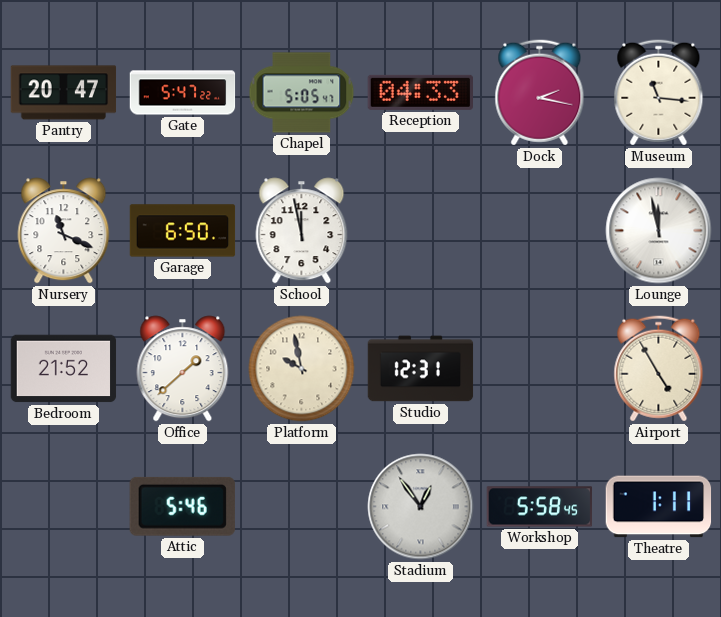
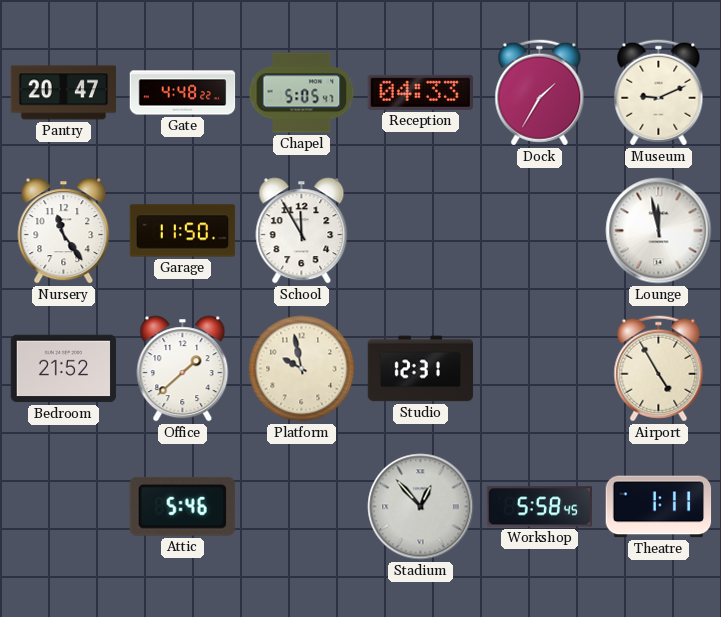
Gate: 5:47 -> 4:48 (183, 93)
Dock: 2:17 -> 1:35 (540, 93)
Museum: 11:16 -> 9:11 (659, 93)
Nursery: 11:19 -> 11:24 (64, 231)
Garage: 6:50 -> 11:50 (183, 231)
School: 11:58 -> 11:55 (302, 231)
Stadium: 12:54 -> 12:53 (421, 507)
